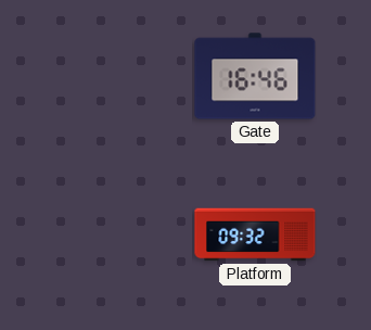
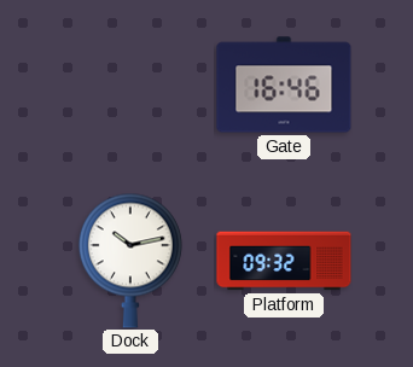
Dock: none -> 10:13 (130, 261)
